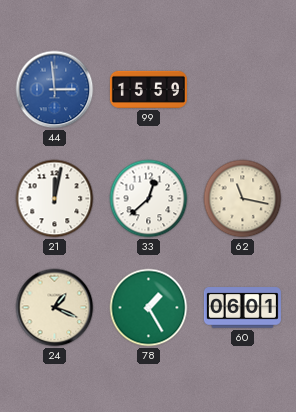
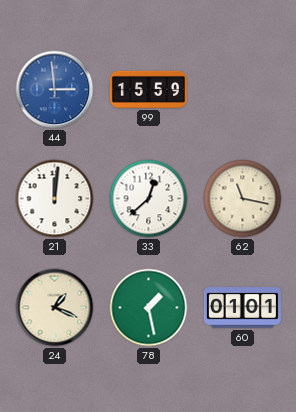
21: 12:02 -> 12:01 (55, 199)
78: 1:25 -> 1:28 (149, 308)
60: 06:01 -> 01:01 (242, 308)
